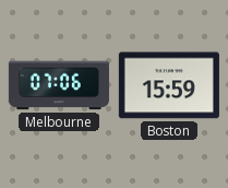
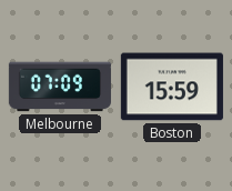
Melbourne: 07:06 -> 07:09 (60, 87)
